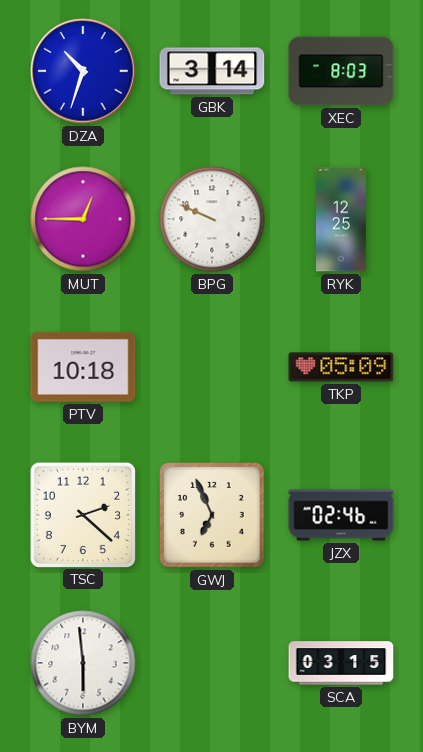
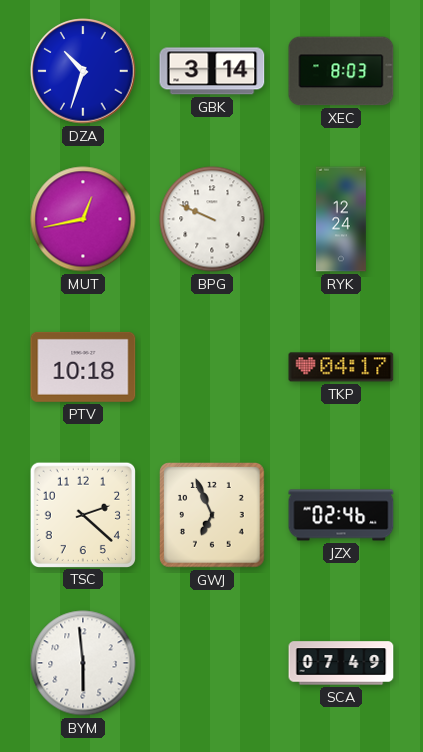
MUT: 12:45 -> 12:43 (83, 219)
RYK: 12:25 -> 12:24 (342, 219)
TKP: 05:09 -> 04:17 (341, 367)
SCA: 03:15 -> 07:49 (341, 663)
